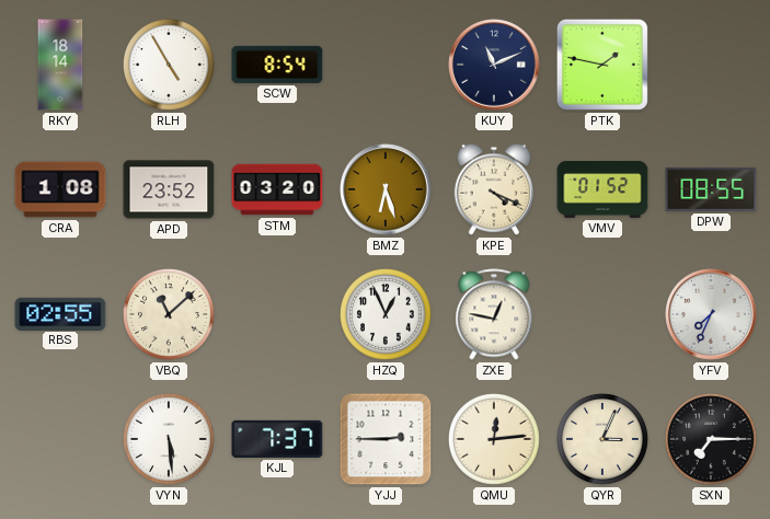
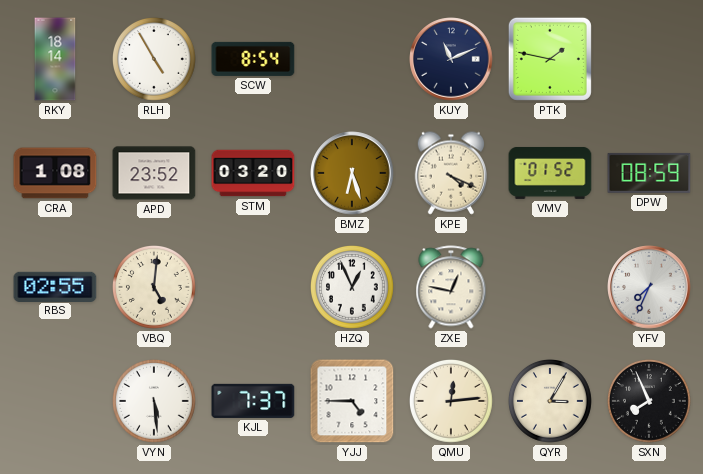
DPW: 08:55 -> 08:59 (649, 173)
VBQ: 11:08 -> 5:01 (155, 288)
YJJ: 2:45 -> 4:45 (352, 401)
QYR: 3:04 -> 3:05 (551, 402)
SXN: 7:15 -> 7:56 (650, 402)
